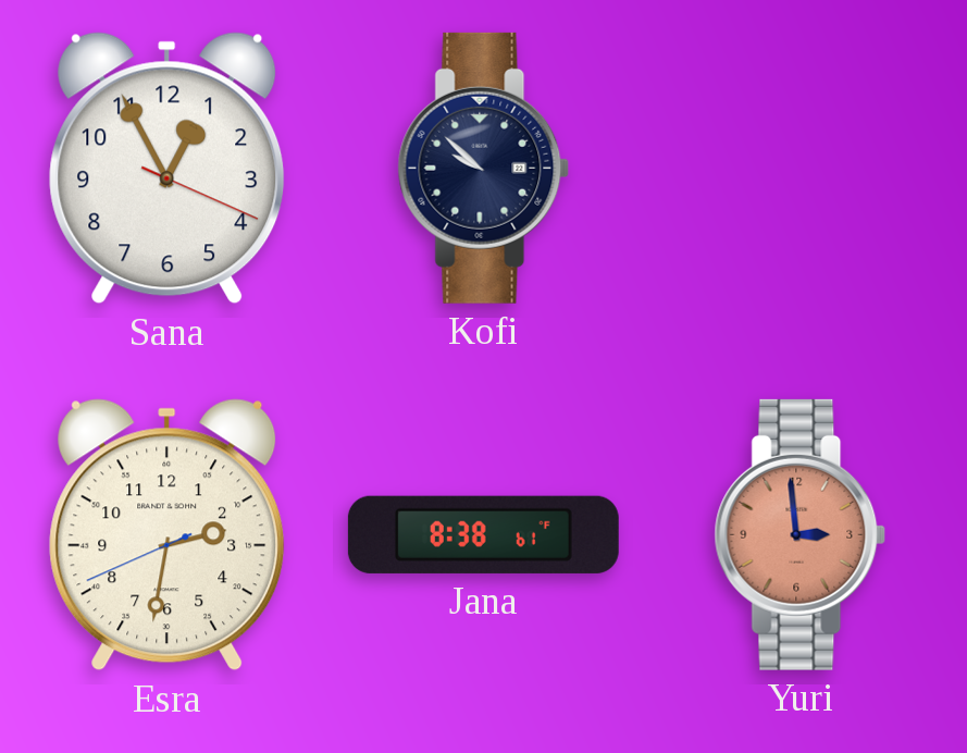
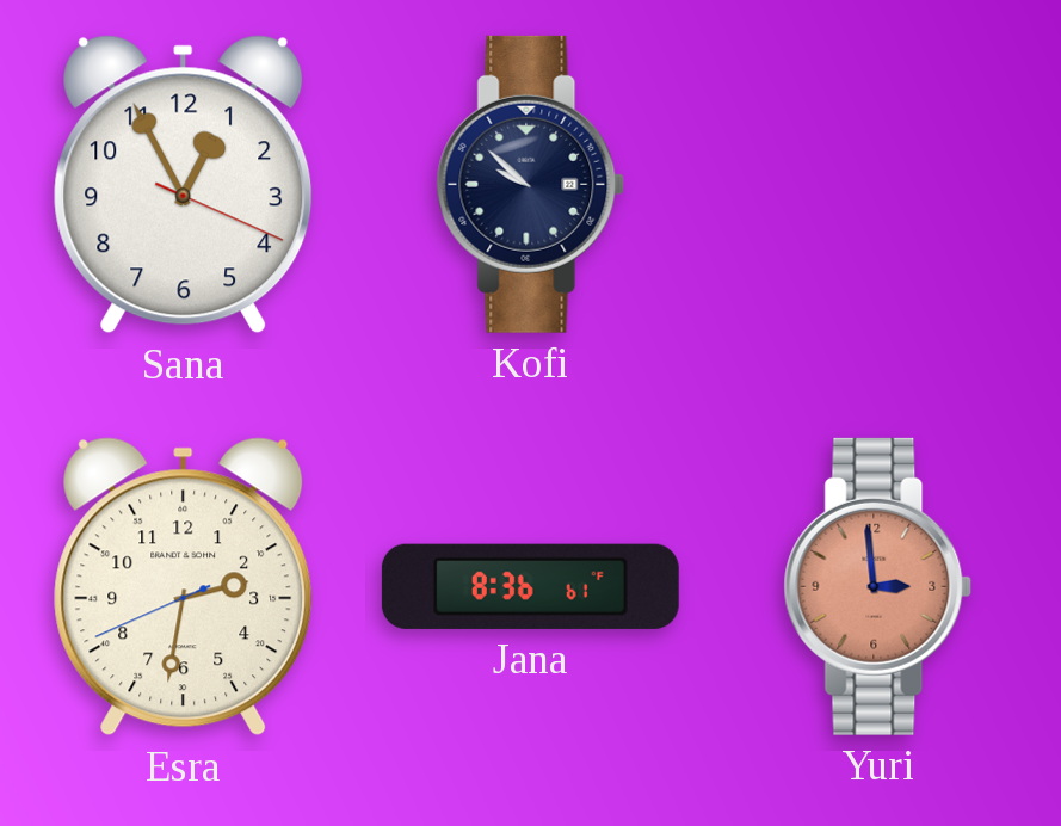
Jana: 8:38 -> 8:36 (530, 586)
